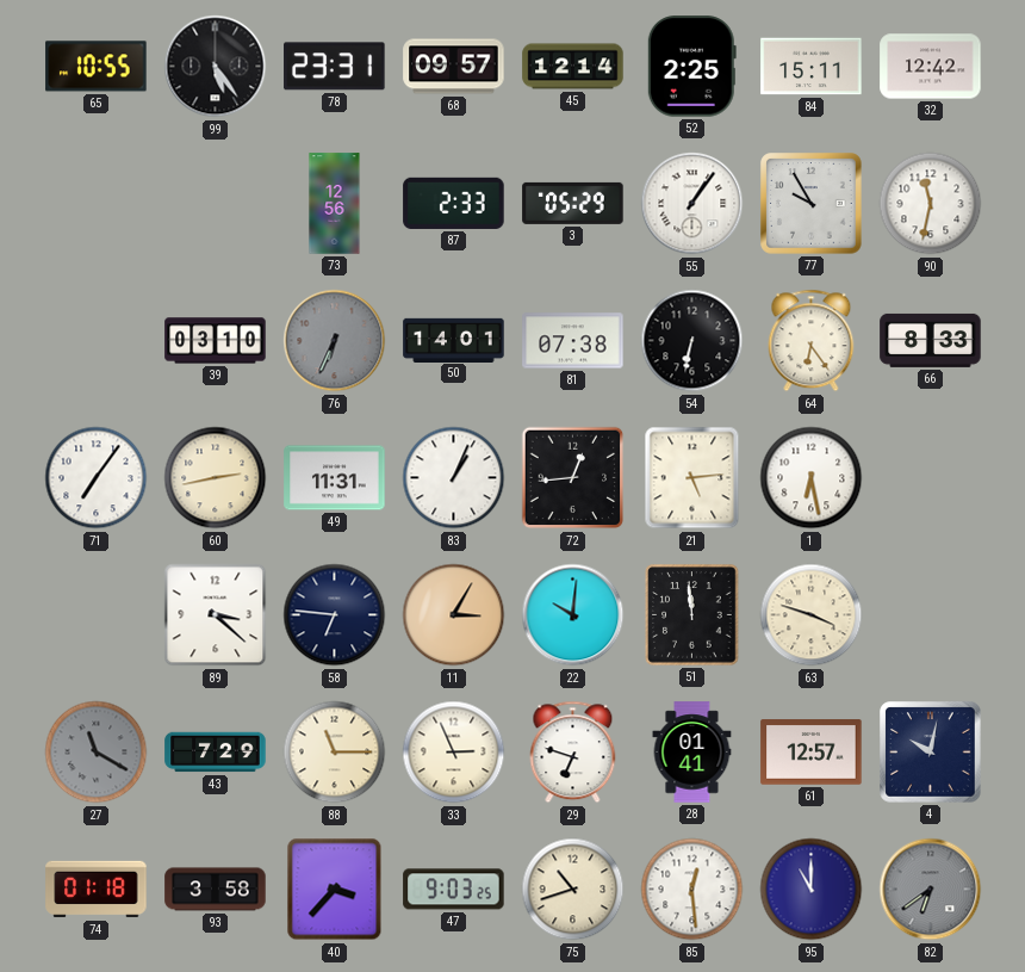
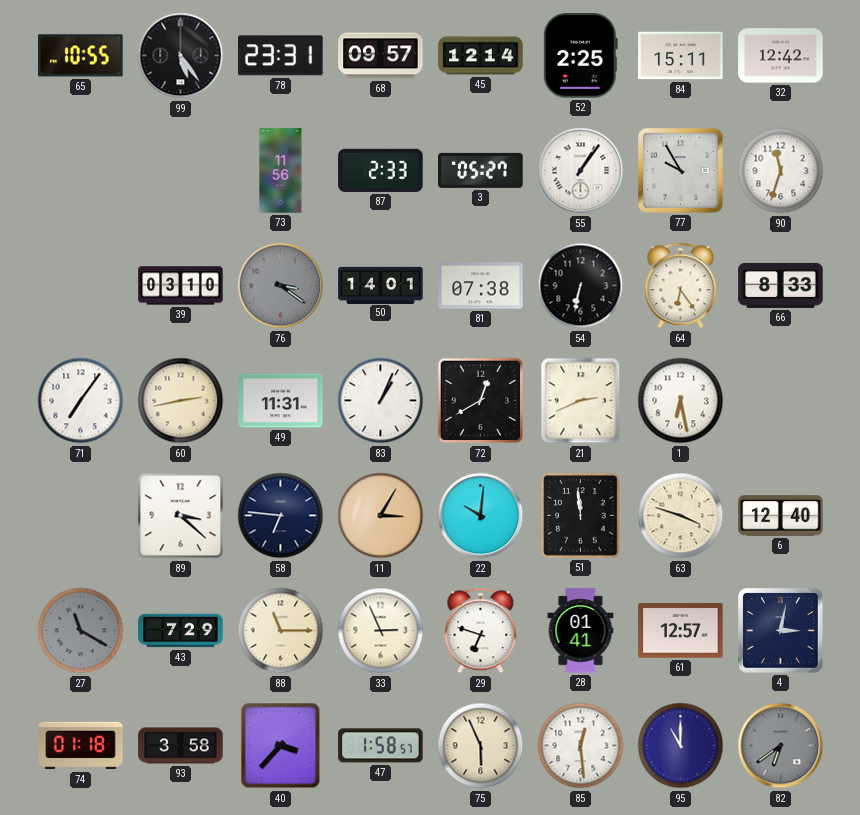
73: 12:56 -> 11:56 (281, 171)
3: 05:29 -> 05:27 (481, 170)
90: 11:32 -> 11:33 (781, 171)
76: 6:34 -> 3:21 (281, 286)
72: 12:44 -> 12:40 (481, 401)
21: 5:14 -> 2:41 (581, 401)
6: none -> 12:40 (781, 516)
4: 10:02 -> 3:02 (781, 631)
47: 9:03 -> 1:58 (381, 746)
75: 10:42 -> 5:56 (481, 746)
